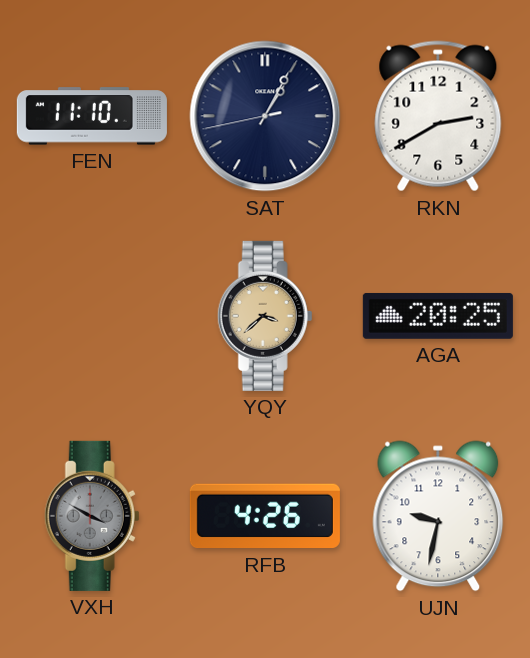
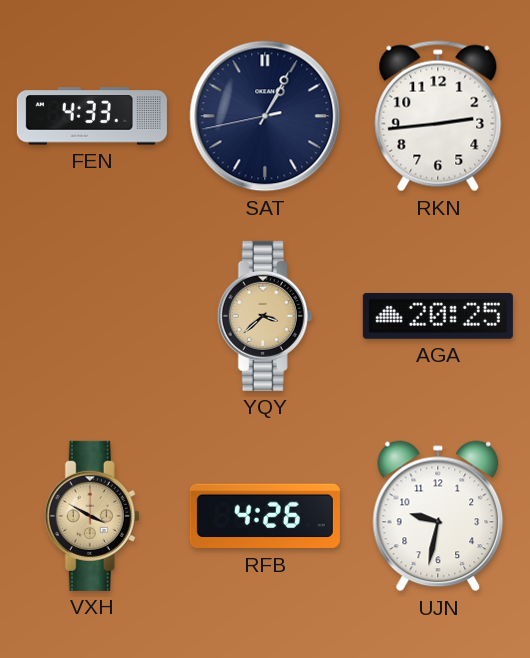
FEN: 11:10 -> 4:33 (92, 116)
RKN: 2:40 -> 2:44 (438, 116)
VXH dial: grey -> champagne (92, 516)
